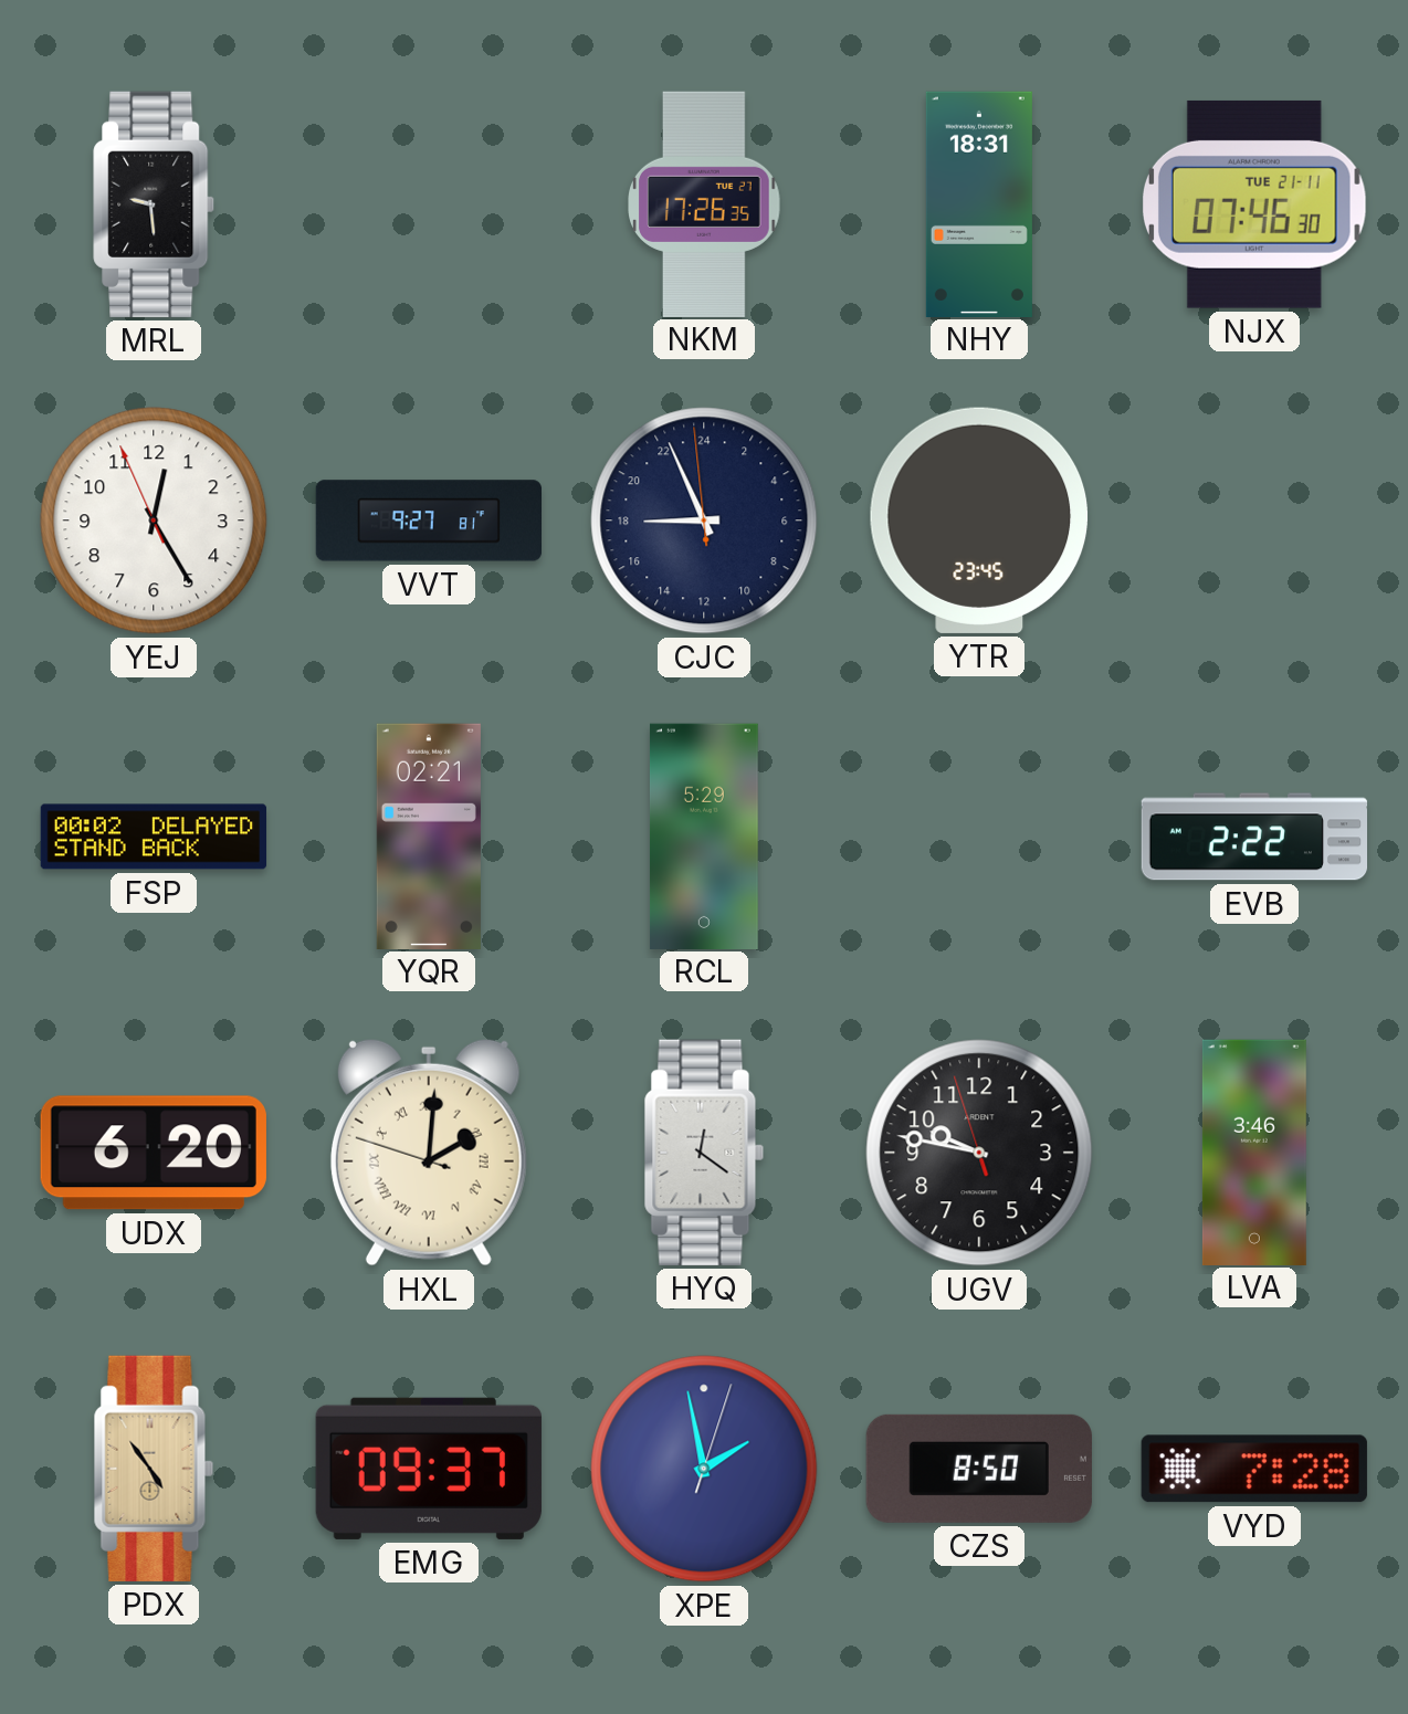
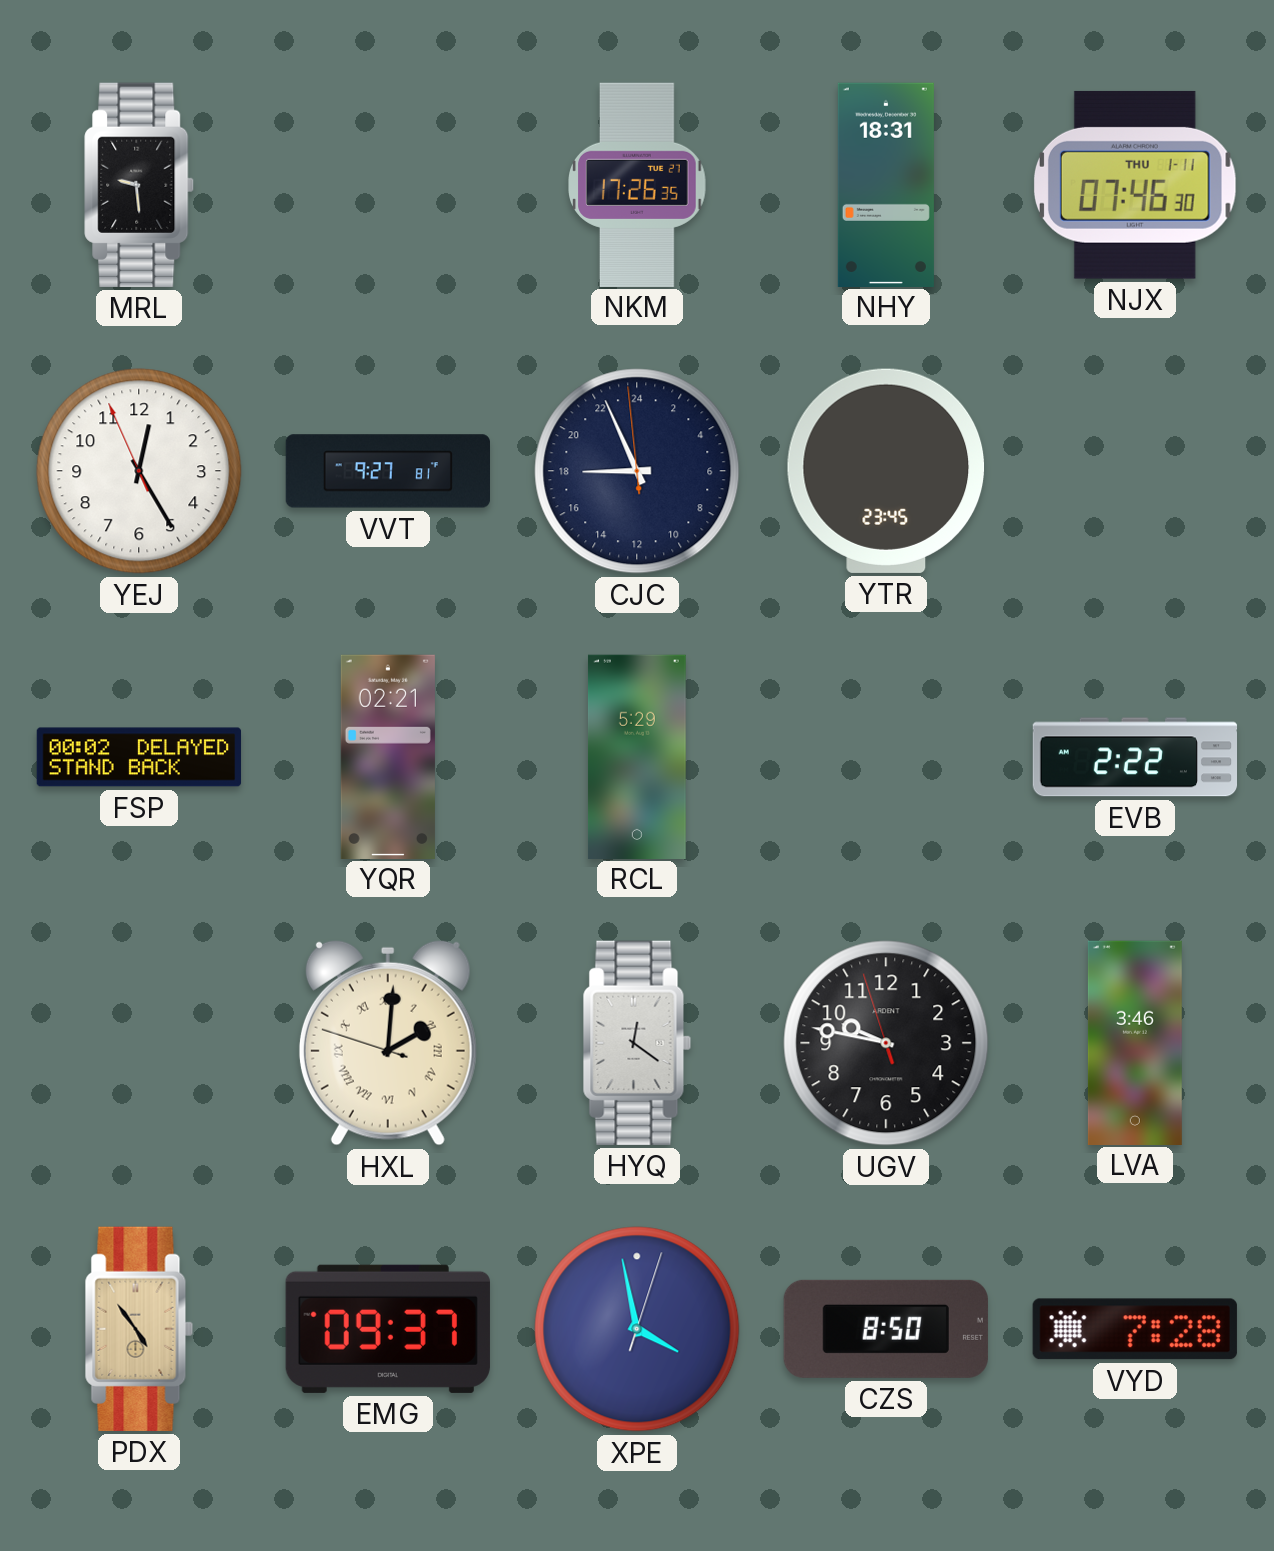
NJX date: TUE 21-11 -> THU 1-11 (1135, 185)
UDX: 6:20 -> none (154, 1153)
XPE: 1:58 -> 3:58 (637, 1329)
